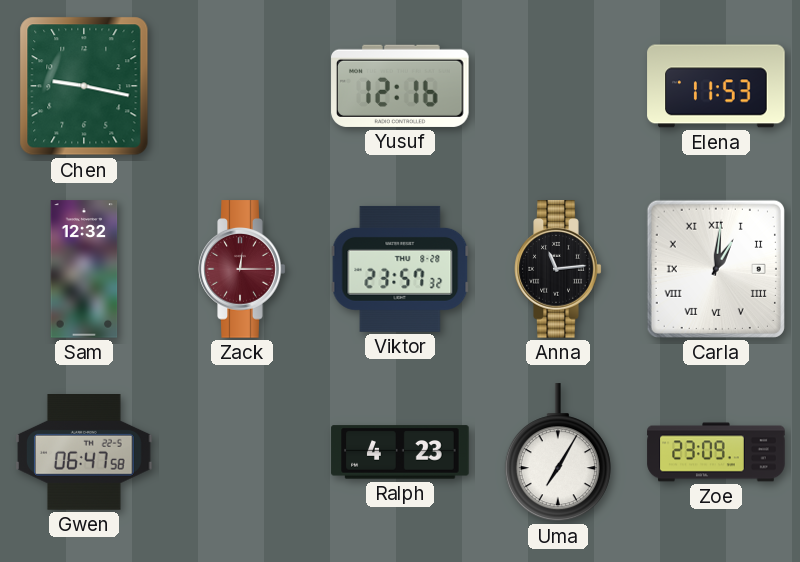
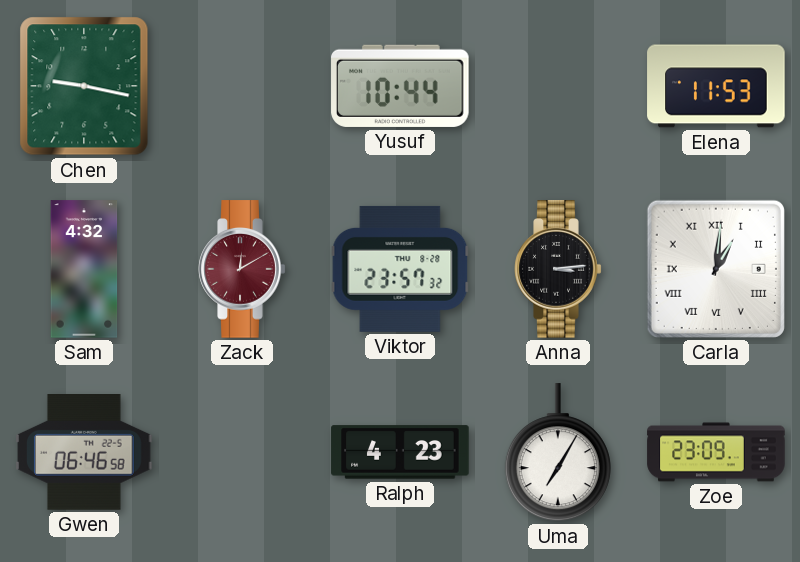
Yusuf: 12:16 -> 10:44 (400, 86)
Sam: 12:32 -> 4:32 (84, 269)
Zack: 12:15 -> 12:10 (242, 269)
Anna: 11:14 -> 3:14 (558, 269)
Gwen: 06:47 -> 06:46 (84, 453)
